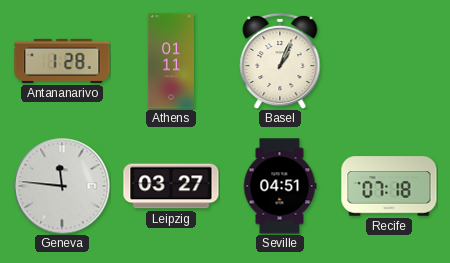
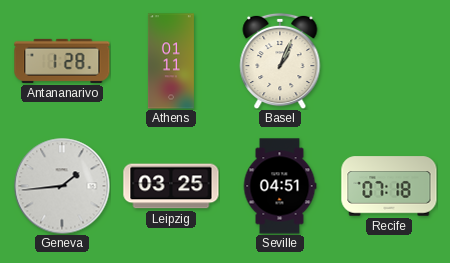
Geneva: 11:46 -> 1:44 (62, 186)
Leipzig: 03:27 -> 03:25 (171, 186)
